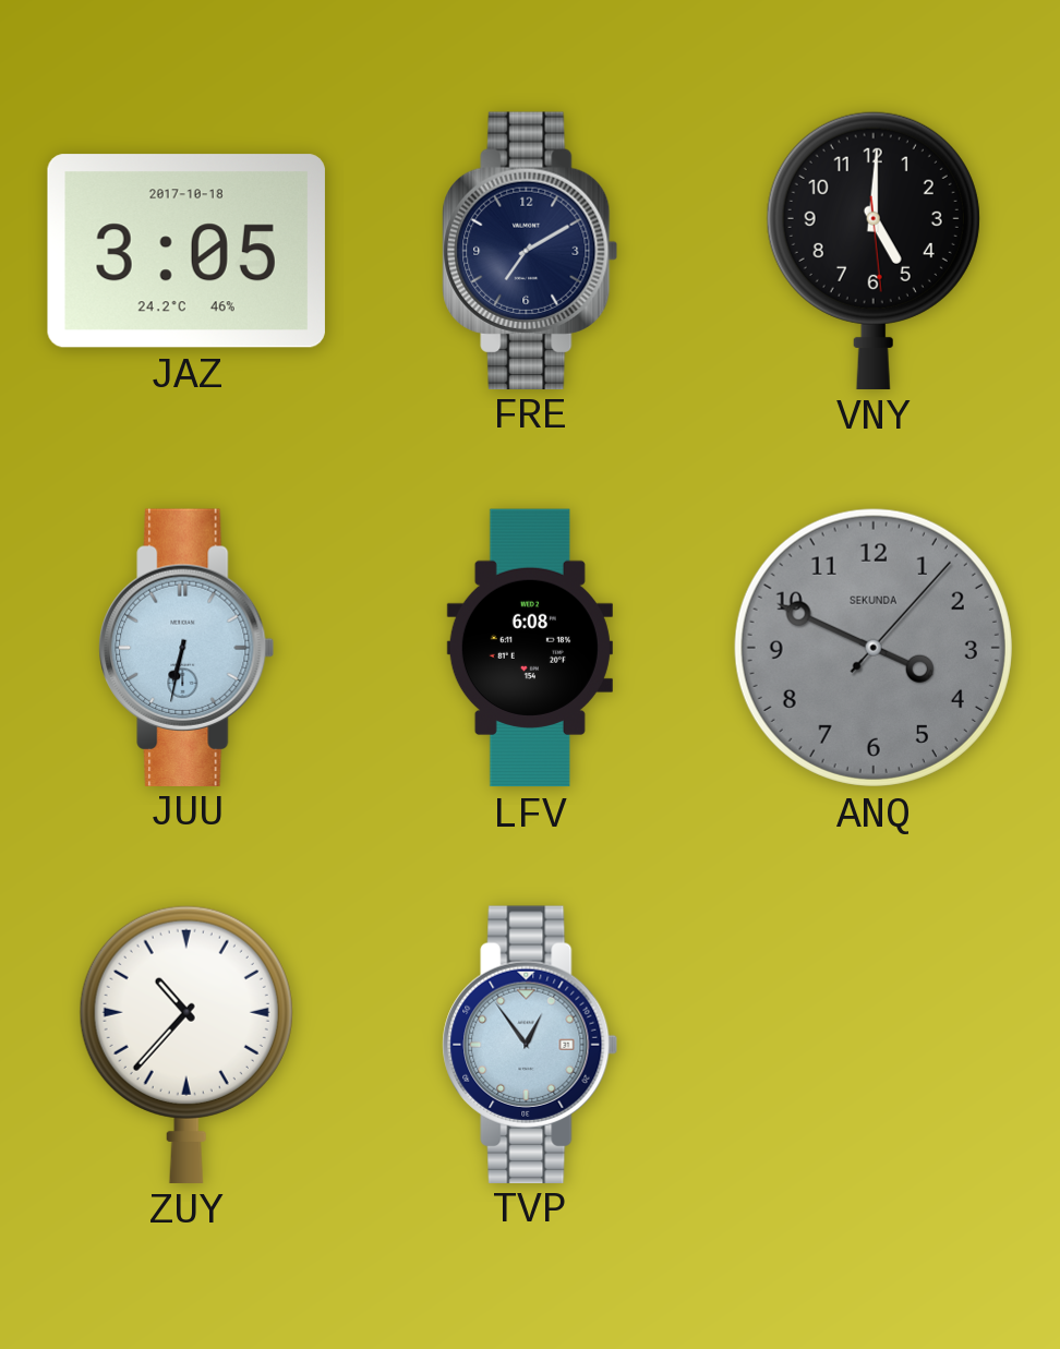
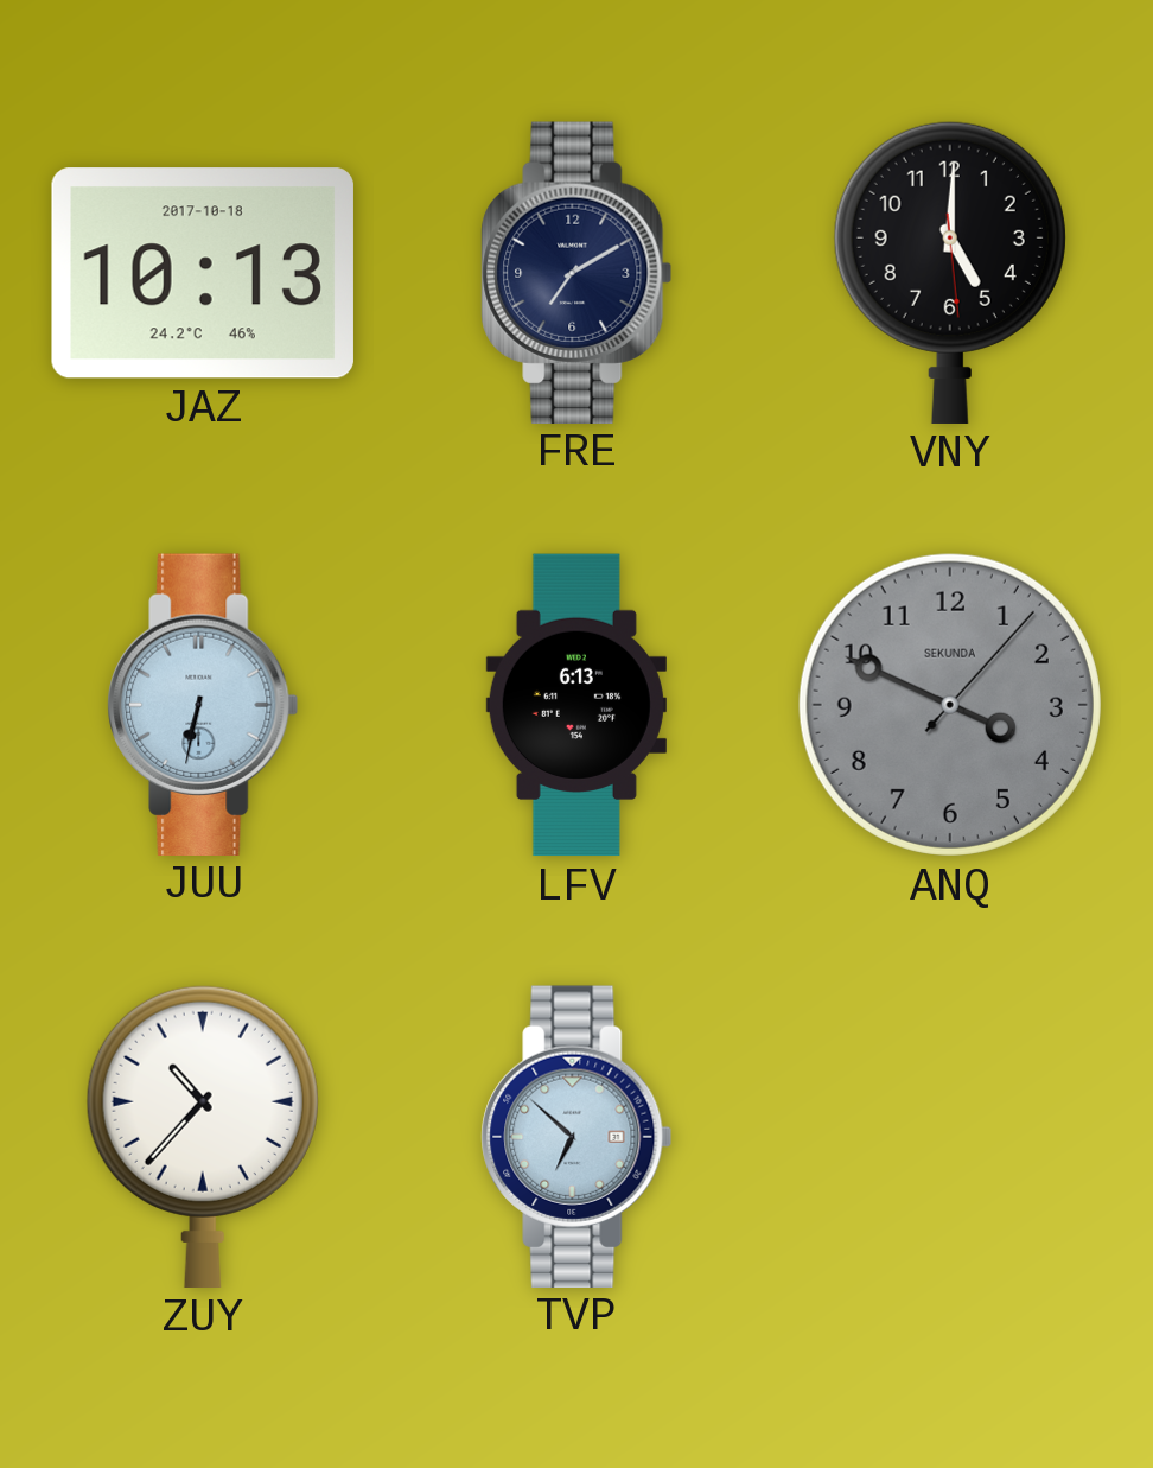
JAZ: 3:05 -> 10:13 (203, 273)
LFV: 6:08 -> 6:13 (576, 705)
TVP: 12:54 -> 6:52 (576, 1136)
